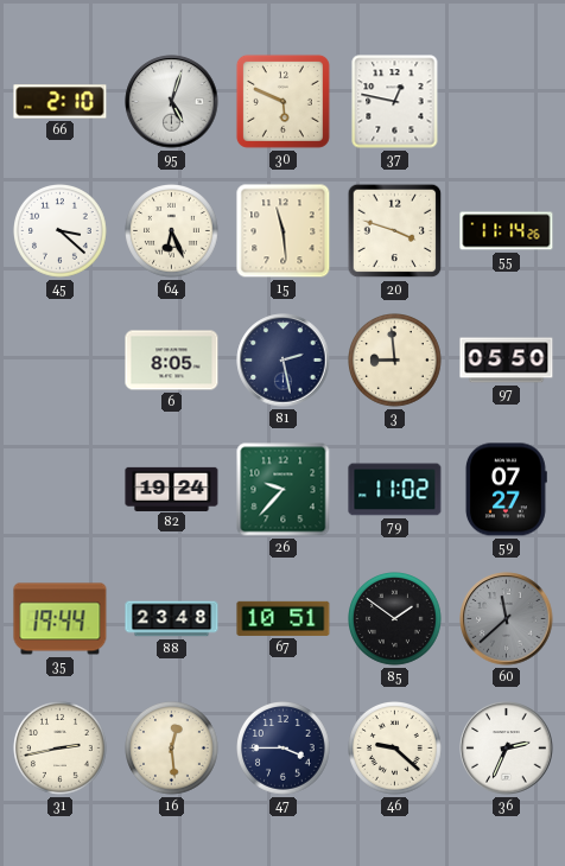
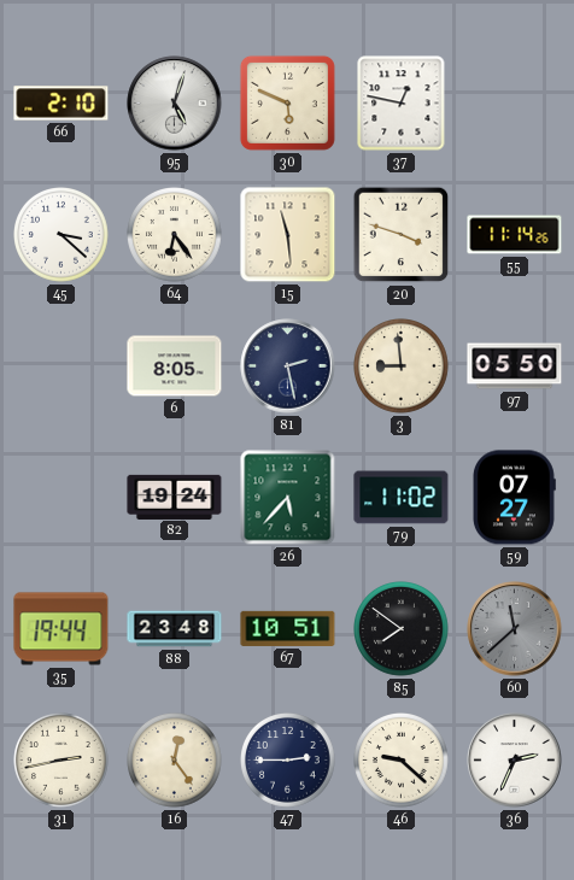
64: 6:26 -> 6:24 (175, 235)
26: 9:37 -> 5:37 (288, 498)
85: 1:51 -> 7:51 (402, 629)
16: 12:29 -> 12:24 (175, 761)
47: 3:45 -> 2:45 (288, 761)
